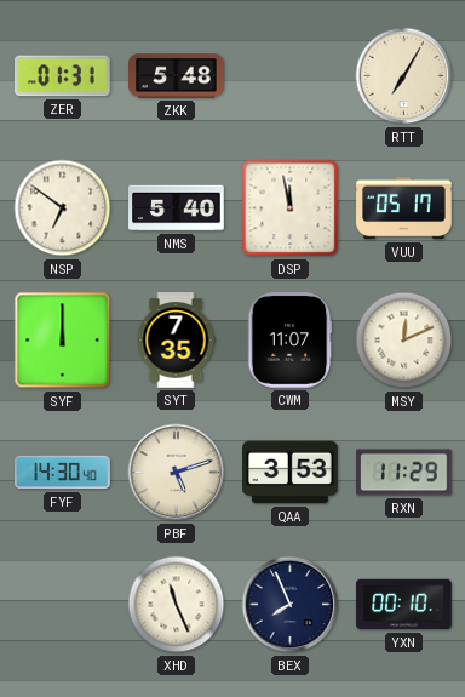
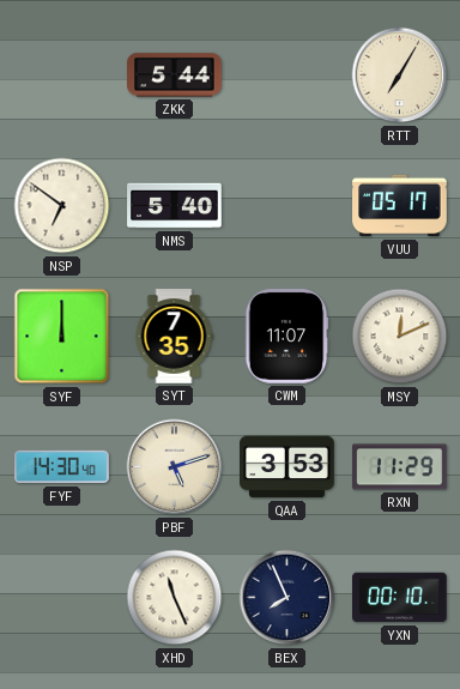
ZER: 01:31 -> none (62, 76)
ZKK: 5:48 -> 5:44 (175, 75)
DSP: 11:58 -> none (291, 208)
